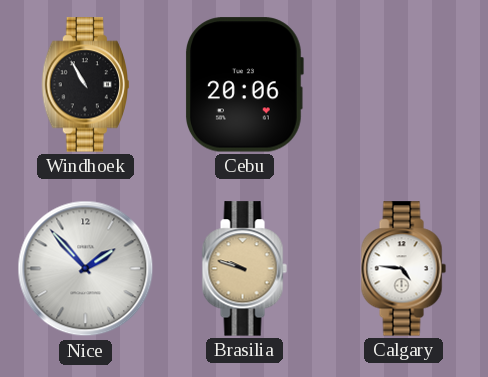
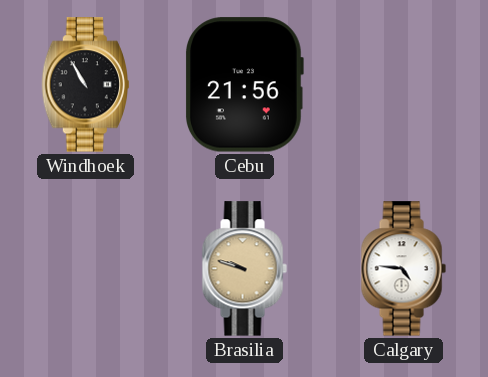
Cebu: 20:06 -> 21:56 (245, 85)
Nice: 1:53 -> none (86, 269)
